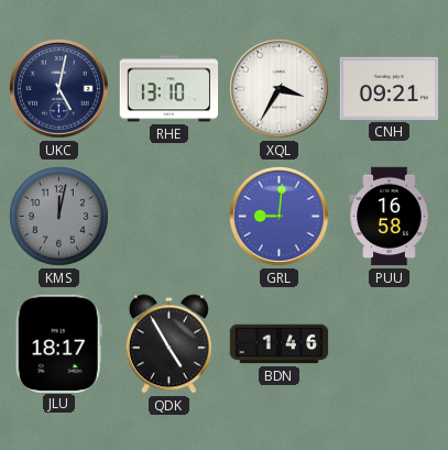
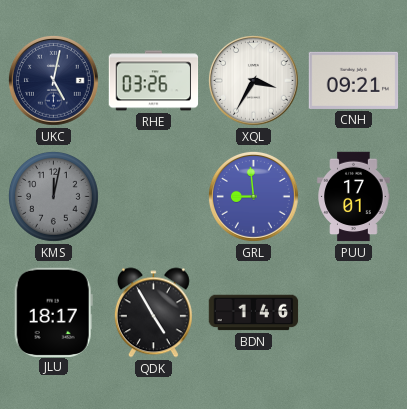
RHE: 13:10 -> 03:26 (154, 81)
GRL: 9:01 -> 8:59 (253, 196)
PUU: 16:58 -> 17:01 (354, 197)
